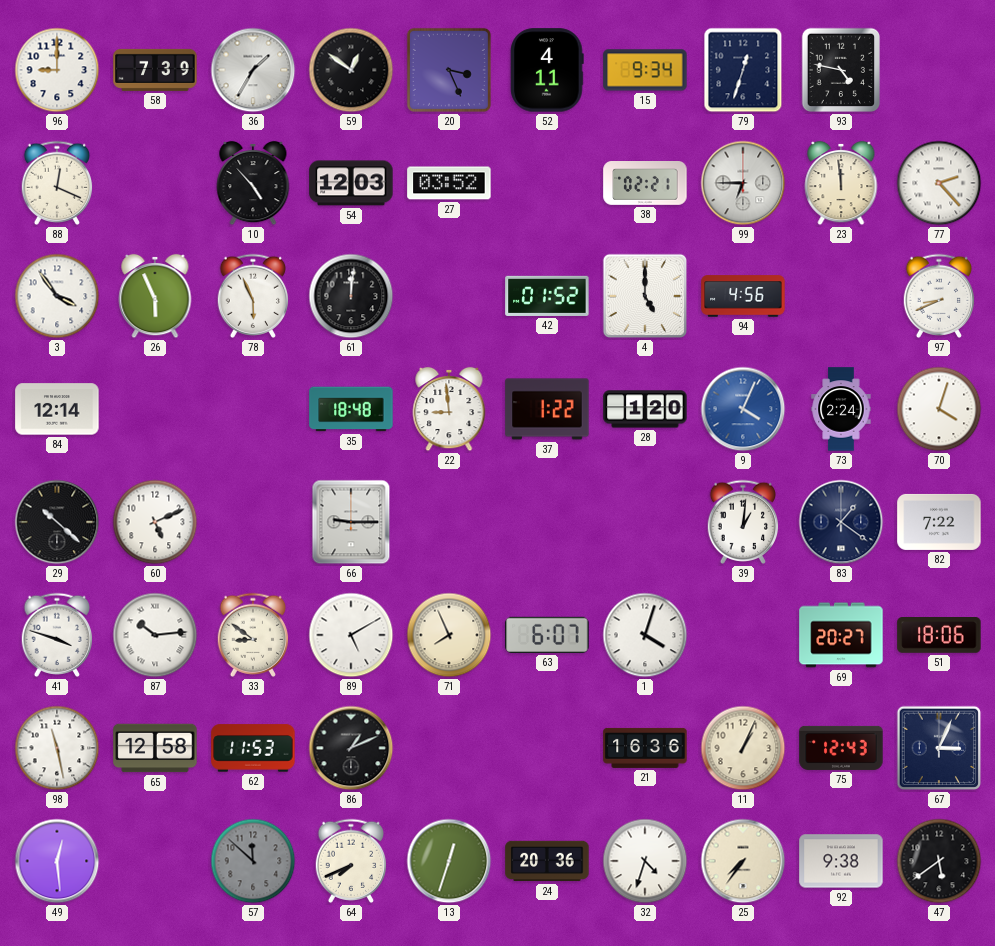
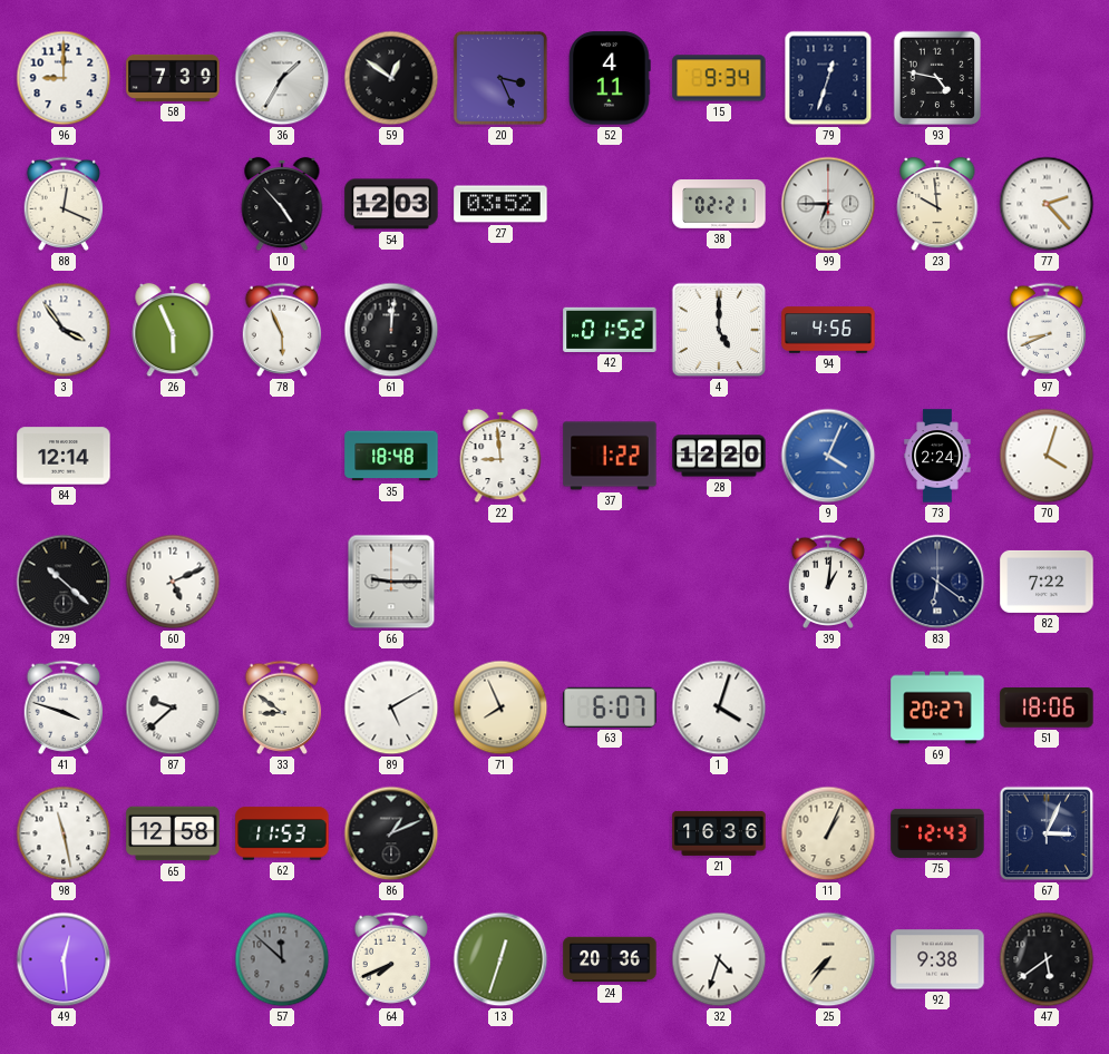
23: 11:59 -> 9:59 (937, 204)
28: 1:20 -> 12:20 (719, 456)
83: 1:21 -> 6:21 (937, 582)
87: 10:14 -> 9:38 (173, 707)
